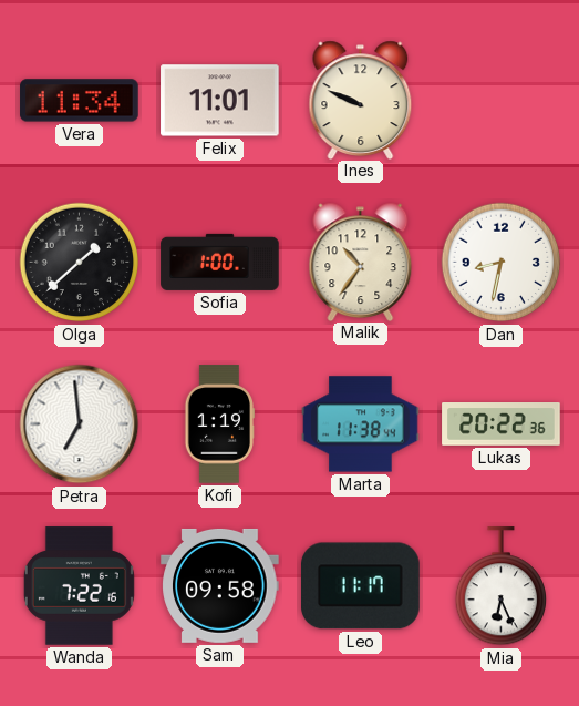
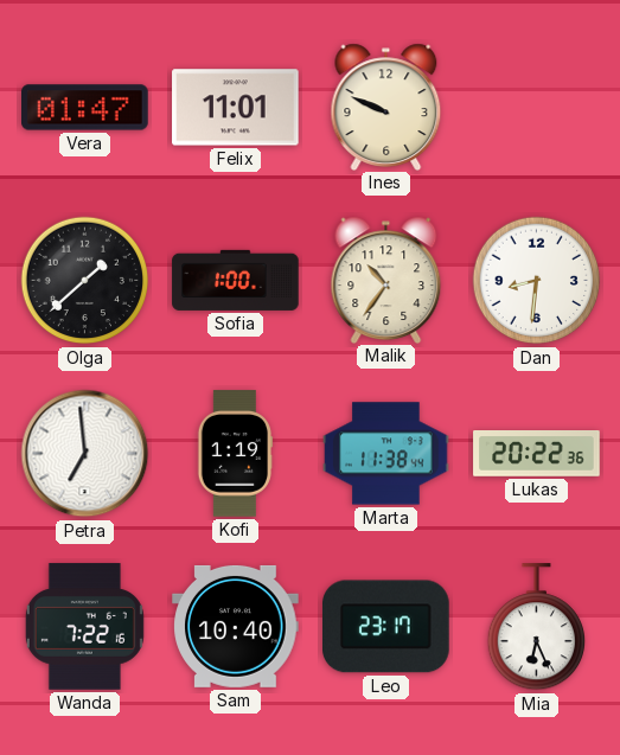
Vera: 11:34 -> 01:47 (85, 108)
Dan: 8:32 -> 8:31 (537, 281)
Sam: 09:58 -> 10:40 (236, 626)
Leo: 11:17 -> 23:17 (386, 627)
